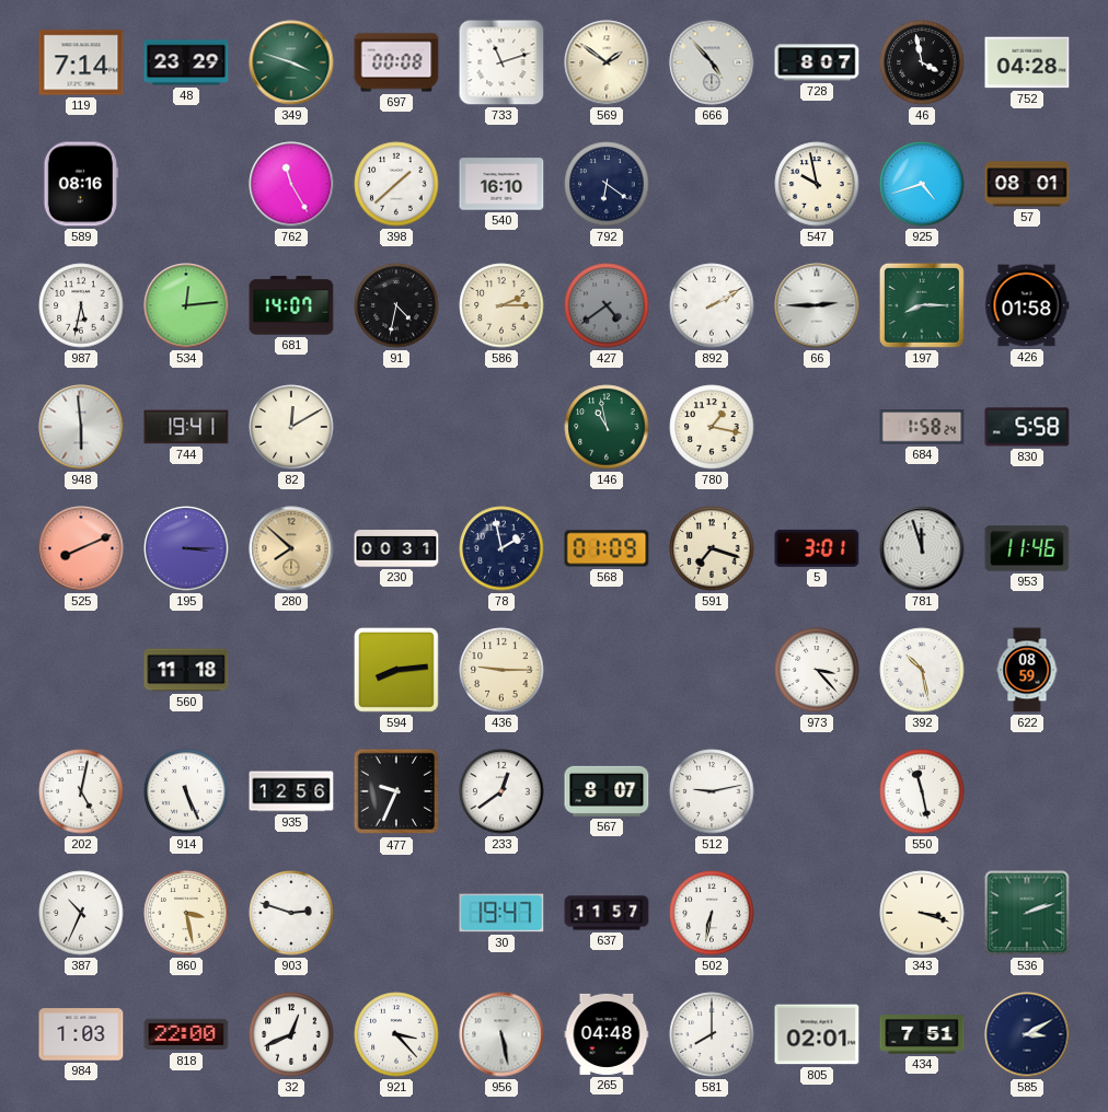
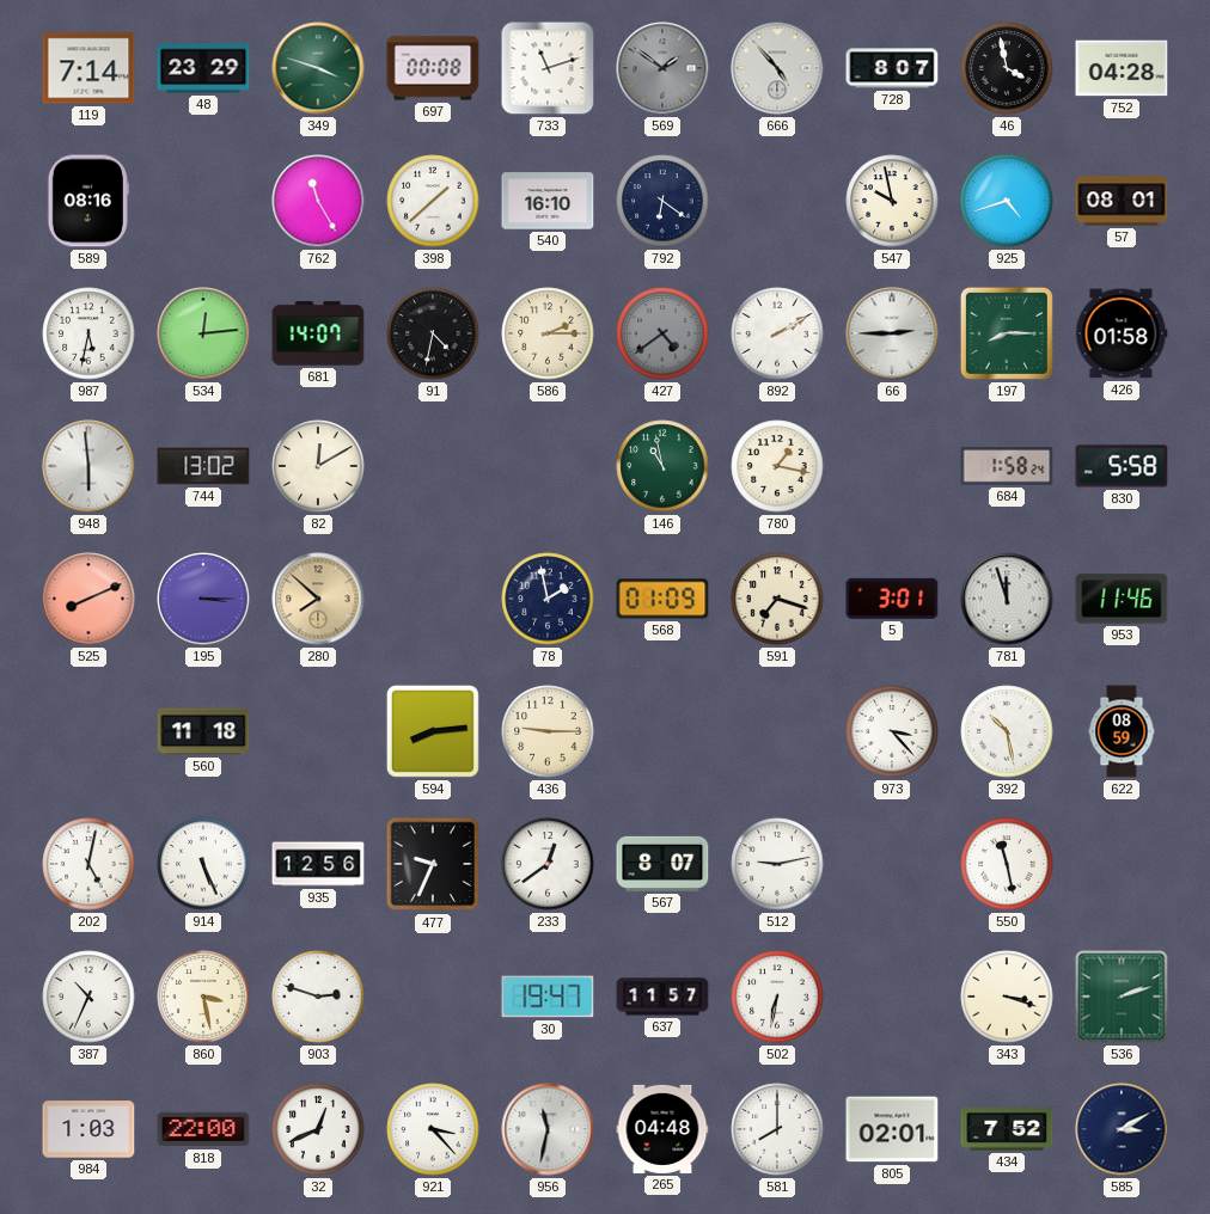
569 dial: cream -> grey (662, 68)
744: 19:41 -> 13:02 (203, 466)
230: 00:31 -> none (396, 548)
956: 5:28 -> 11:32 (548, 1129)
434: 7:51 -> 7:52 (1007, 1129)
